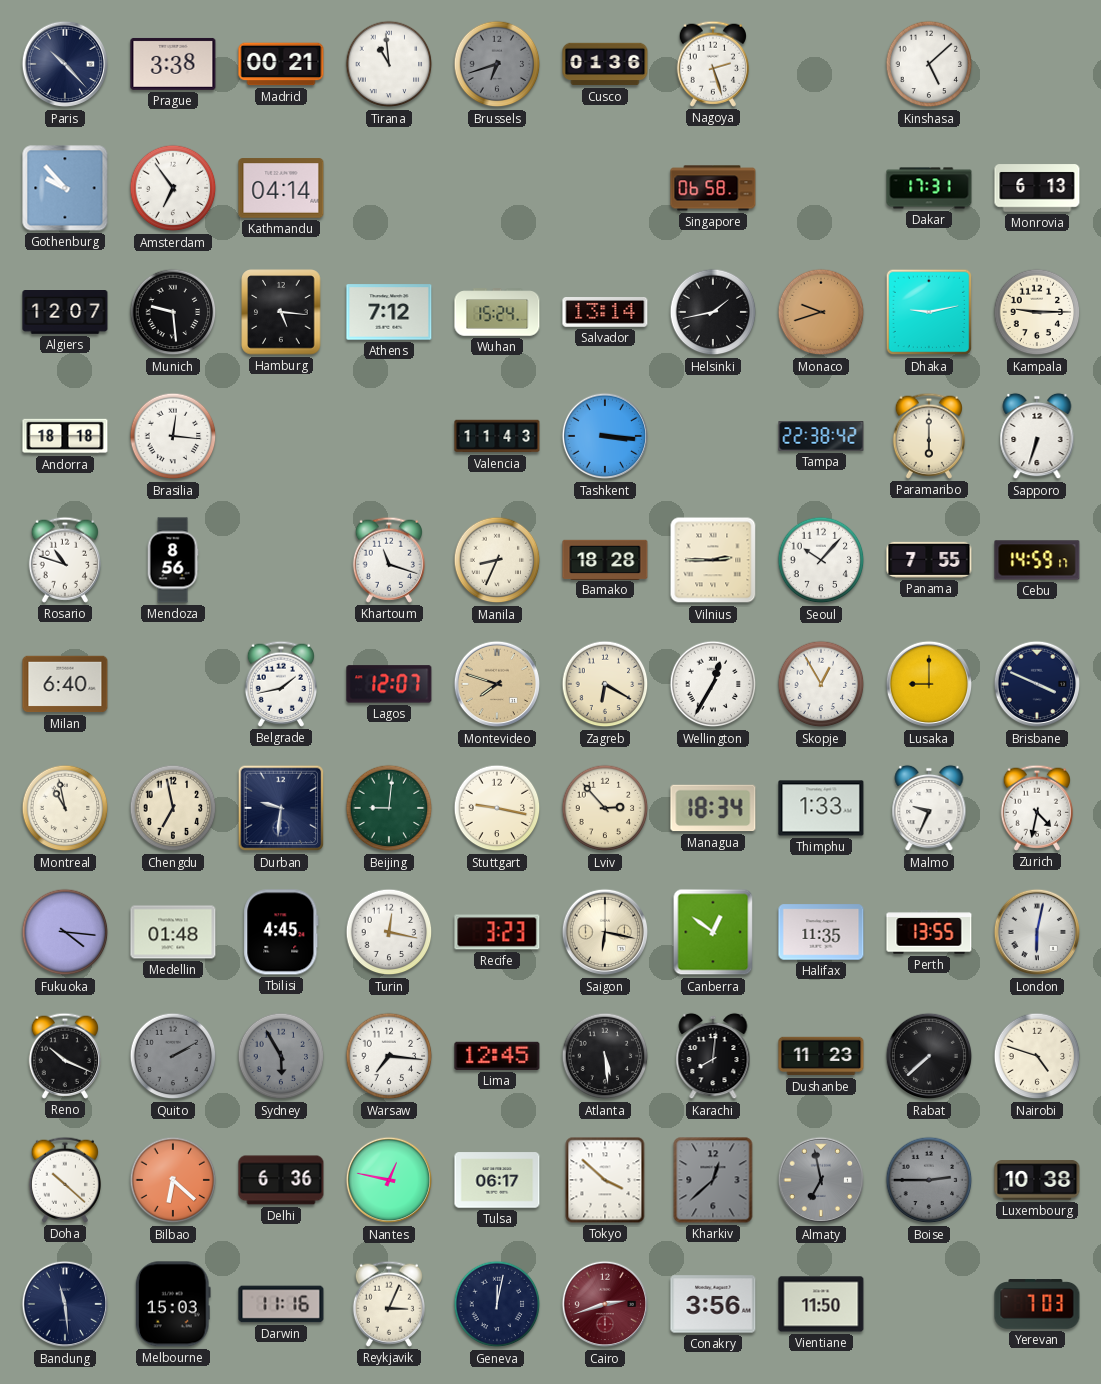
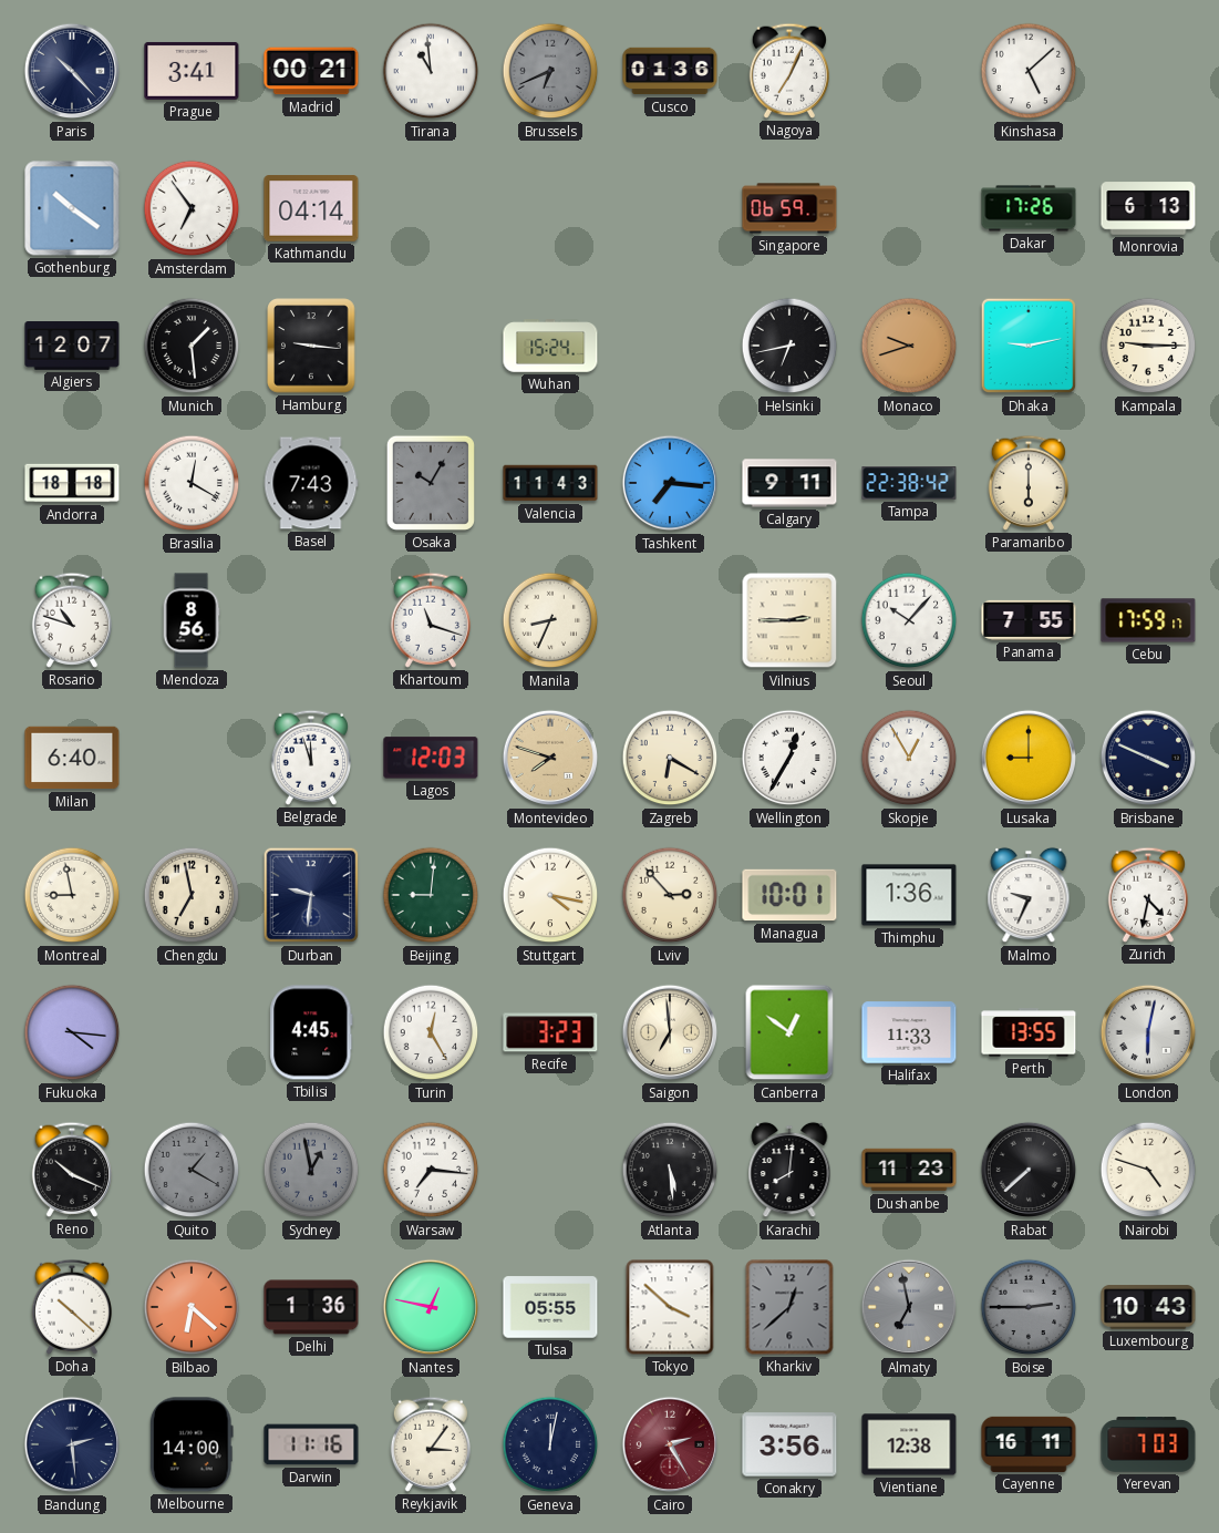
Prague: 3:38 -> 3:41 (192, 71)
Brussels: 6:42 -> 6:41 (550, 71)
Nagoya: 2:27 -> 7:04 (788, 71)
Gothenburg: 9:53 -> 10:21 (72, 208)
Singapore: 06:58 -> 06:59 (789, 208)
Dakar: 17:31 -> 17:26 (1029, 208)
Munich: 9:29 -> 1:29 (192, 346)
Hamburg: 5:16 -> 9:16 (311, 346)
Athens: 7:12 -> none (389, 312)
Salvador: 13:14 -> none (605, 313)
Helsinki: 1:43 -> 6:43 (789, 346)
Brasilia: 12:16 -> 12:20 (192, 483)
Basel: none -> 7:43 (311, 483)
Osaka: none -> 10:05 (431, 483)
Tashkent: 3:16 -> 7:16 (670, 483)
Calgary: none -> 9:11 (789, 483)
Sapporo: 6:33 -> none (1037, 436)
Bamako: 18:28 -> none (605, 559)
Cebu: 14:59 -> 17:59 (1148, 620)
Belgrade: 1:43 -> 11:57 (310, 758)
Lagos: 12:07 -> 12:03 (431, 758)
Montreal: 10:58 -> 8:58 (72, 895)
Stuttgart: 9:17 -> 4:17 (550, 895)
Managua: 18:34 -> 10:01 (789, 895)
Thimphu: 1:33 -> 1:36 (909, 895)
Medellin: 01:48 -> none (173, 932)
Turin: 12:17 -> 12:25 (431, 1032)
Saigon: 6:17 -> 6:59 (670, 1032)
Halifax: 11:35 -> 11:33 (909, 1032)
Quito: 2:10 -> 1:20 (192, 1170)
Sydney: 5:55 -> 12:58 (311, 1170)
Lima: 12:45 -> none (497, 1056)
Delhi: 6:36 -> 1:36 (311, 1307)
Tulsa: 06:17 -> 05:55 (550, 1307)
Luxembourg: 10:38 -> 10:43 (1148, 1307)
Bandung: 11:29 -> 2:29 (72, 1444)
Melbourne: 15:03 -> 14:00 (192, 1444)
Reykjavik: 3:04 -> 3:06 (430, 1444)
Cairo: 2:42 -> 2:25 (670, 1444)
Vientiane: 11:50 -> 12:38 (909, 1444)
Cayenne: none -> 16:11 (1029, 1444)
